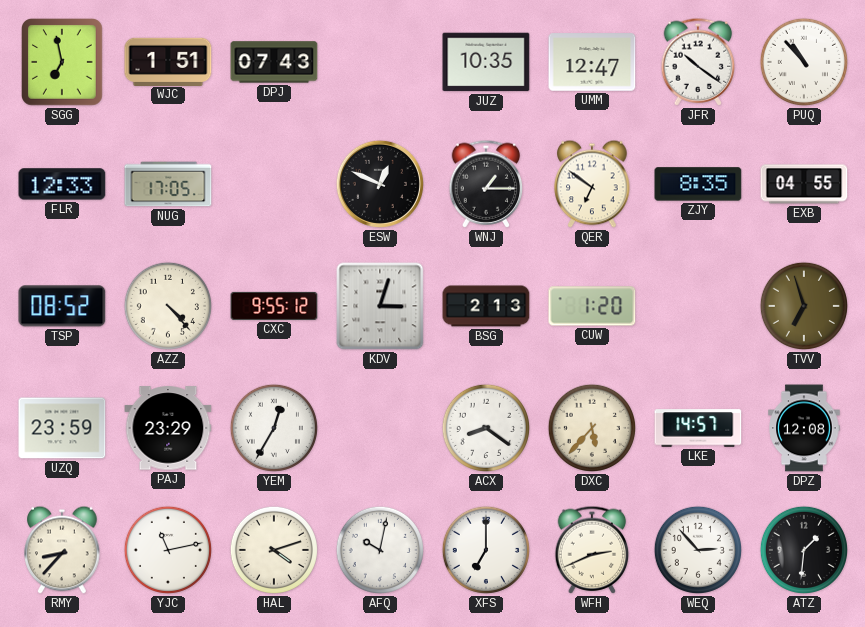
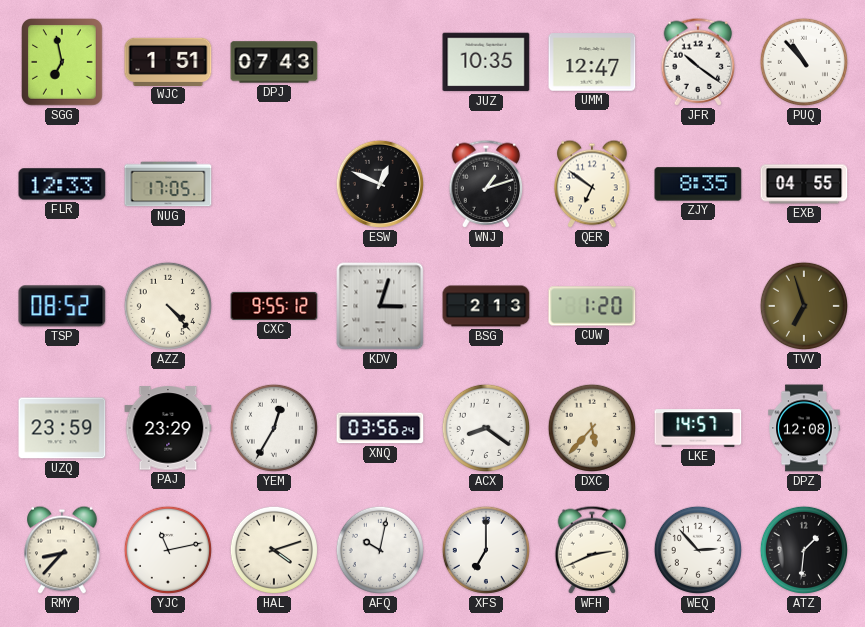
WNJ: 1:15 -> 1:12 (486, 184)
XNQ: none -> 03:56 (380, 428)
